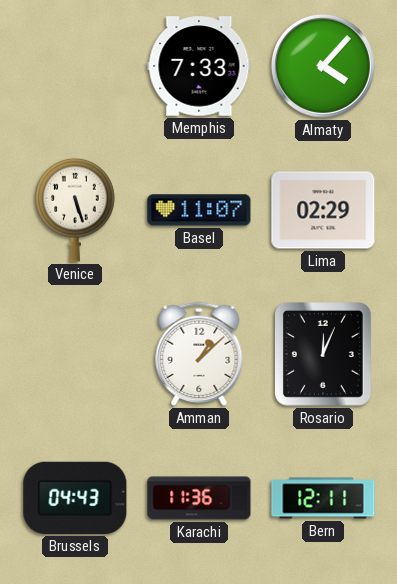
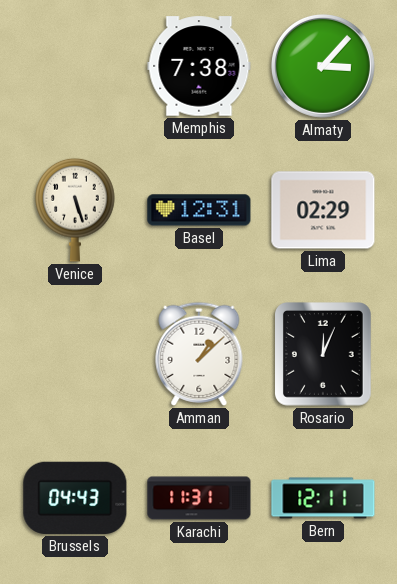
Memphis: 7:33 -> 7:38 (199, 66)
Almaty: 4:07 -> 3:07 (323, 66)
Basel: 11:07 -> 12:31 (199, 210)
Karachi: 11:36 -> 11:31 (199, 498)
